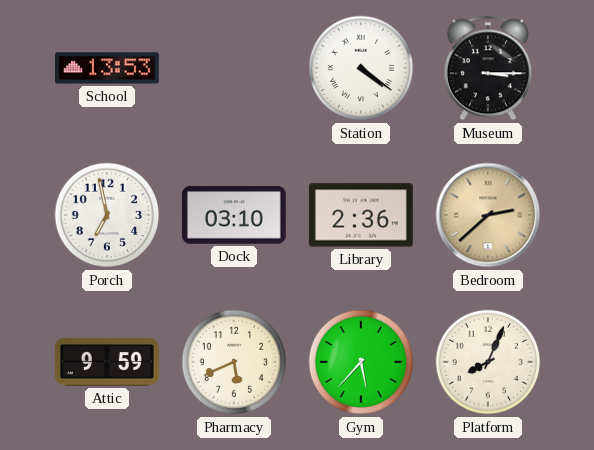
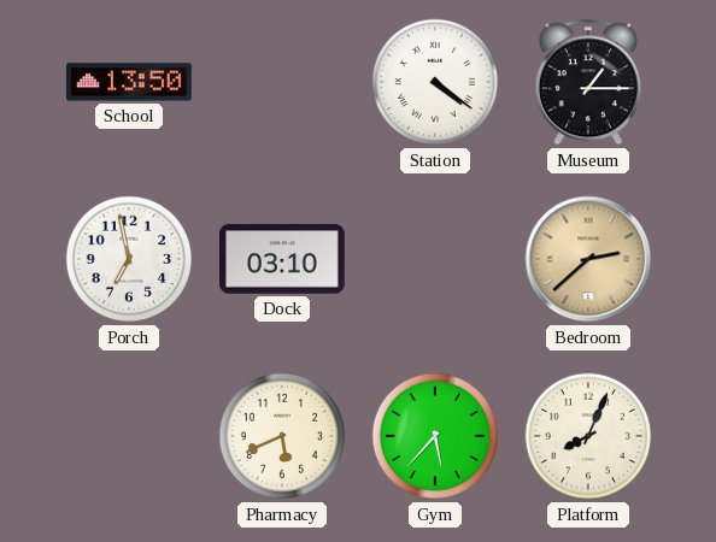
School: 13:53 -> 13:50 (130, 82)
Museum: 3:15 -> 1:15 (588, 82)
Library: 2:36 -> none (361, 215)
Attic: 9:59 -> none (107, 362)
